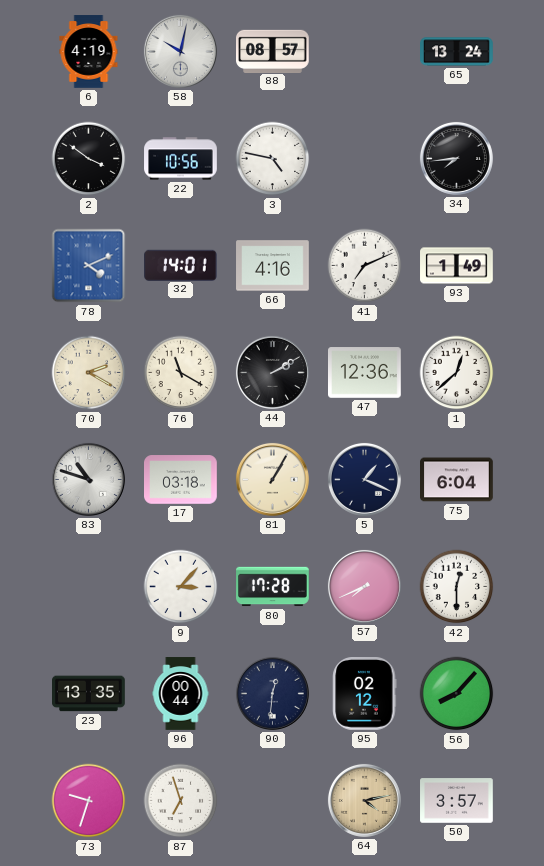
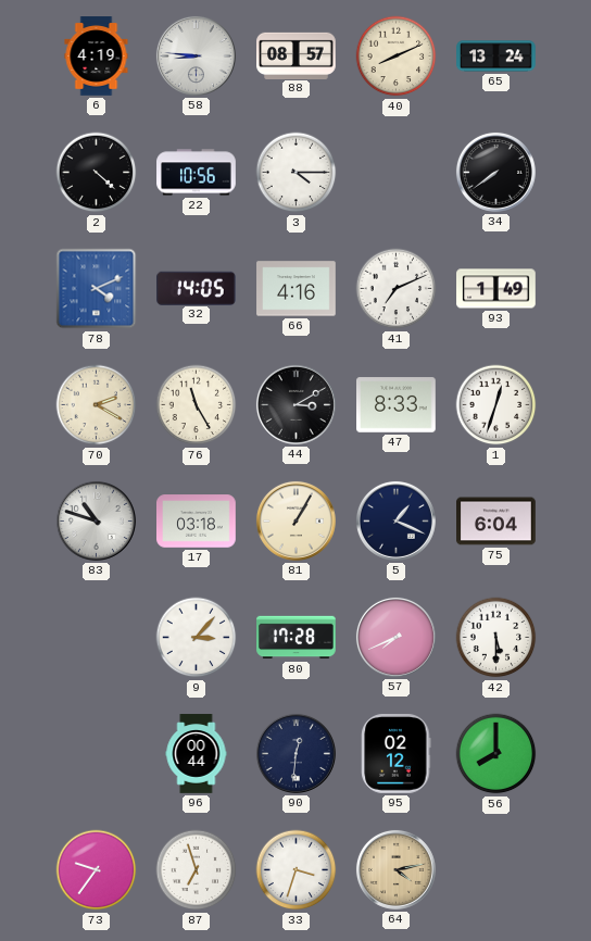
58: 10:02 -> 8:46 (196, 55)
40: none -> 8:11 (397, 57)
2: 3:51 -> 4:22 (97, 173)
3: 4:47 -> 4:15 (297, 173)
34: 7:44 -> 7:39 (495, 172)
32: 14:01 -> 14:05 (197, 288)
76: 11:20 -> 11:25 (197, 405)
44: 2:10 -> 3:10 (295, 404)
47: 12:36 -> 8:33 (397, 405)
1: 12:38 -> 12:33 (496, 405)
42: 12:30 -> 5:30 (496, 638)
23: 13:35 -> none (89, 694)
56: 8:07 -> 8:00 (496, 754)
73: 9:33 -> 9:36 (97, 870)
33: none -> 3:33 (297, 870)
50: 3:57 -> none (457, 801)
